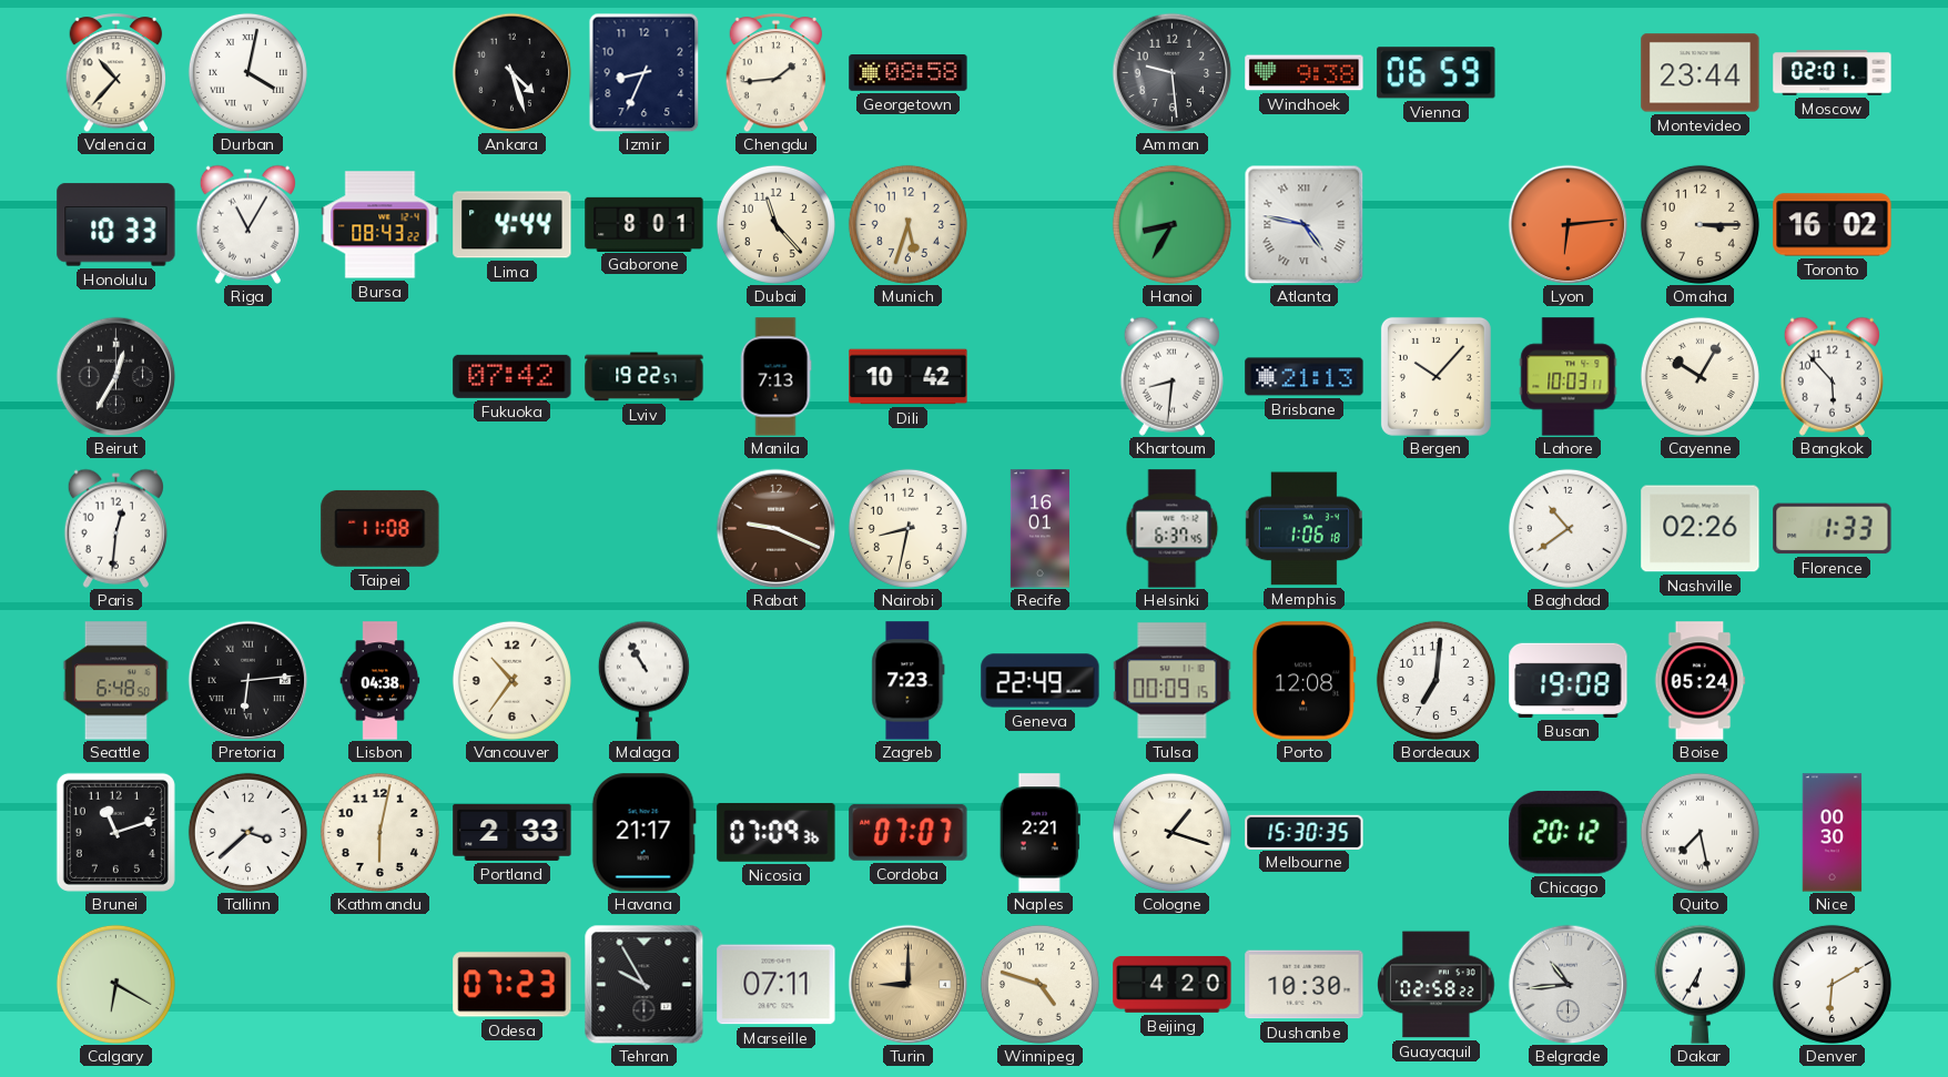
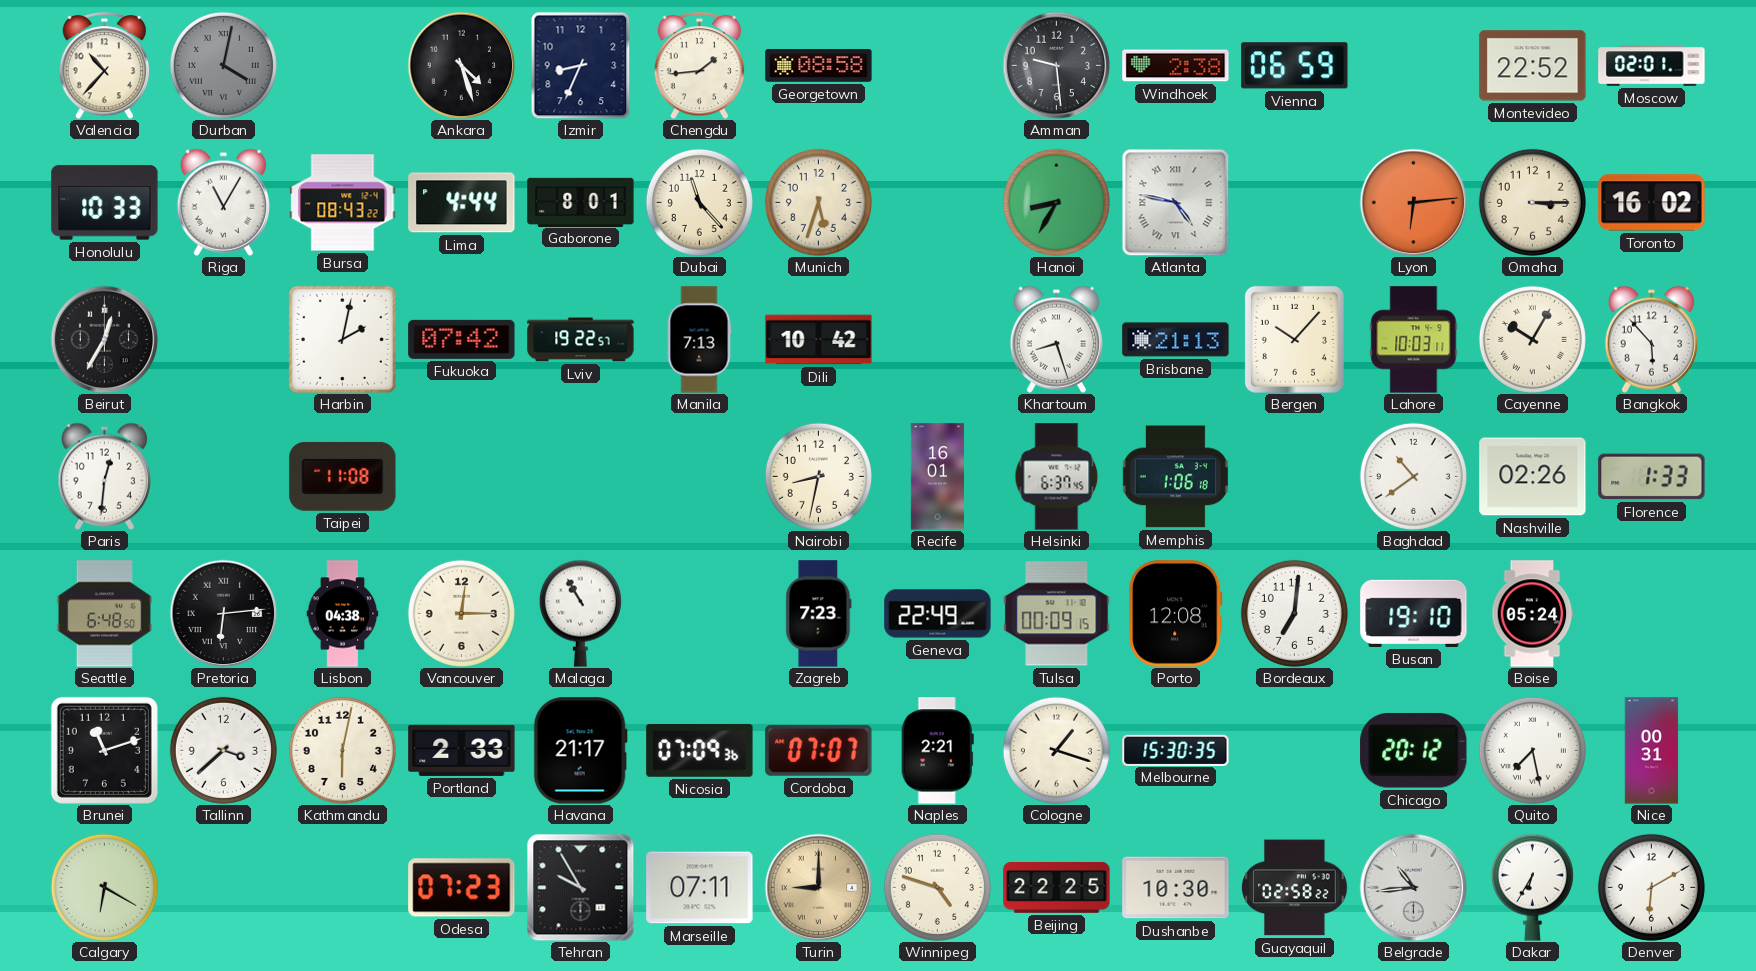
Durban dial: white -> grey (223, 65)
Windhoek: 9:38 -> 2:38 (1176, 66)
Montevideo: 23:44 -> 22:52 (1533, 66)
Harbin: none -> 2:02 (342, 339)
Khartoum: 8:31 -> 8:27 (1056, 339)
Rabat: 9:19 -> none (775, 528)
Vancouver: 10:36 -> 12:15 (461, 613)
Busan: 19:08 -> 19:10 (1414, 613)
Nice: 00:30 -> 00:31 (1652, 751)
Beijing: 4:20 -> 22:25 (1057, 887)
